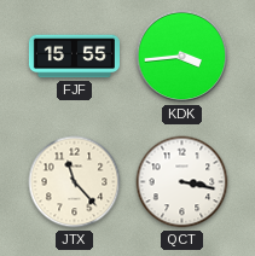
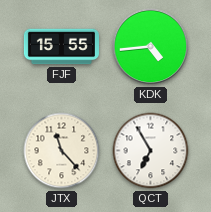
KDK: 3:44 -> 4:44 (151, 47)
QCT: 3:17 -> 6:55 (151, 151)
